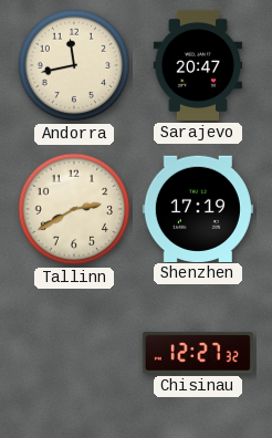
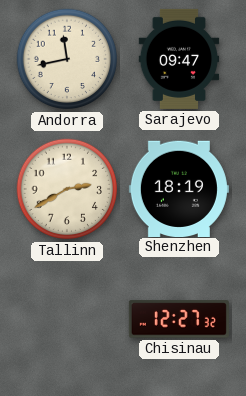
Sarajevo: 20:47 -> 09:47 (179, 59)
Shenzhen: 17:19 -> 18:19 (179, 188)
